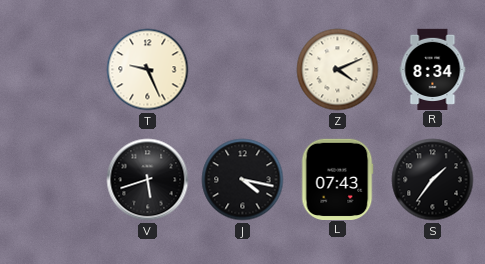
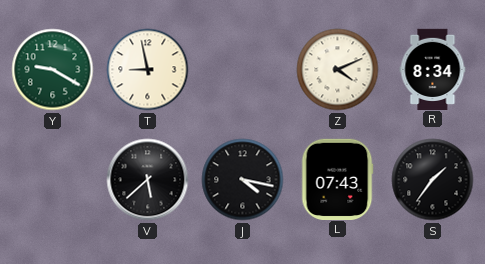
Y: none -> 9:20 (53, 70)
T: 9:26 -> 8:58 (148, 70)
V: 5:42 -> 5:38 (148, 180)
